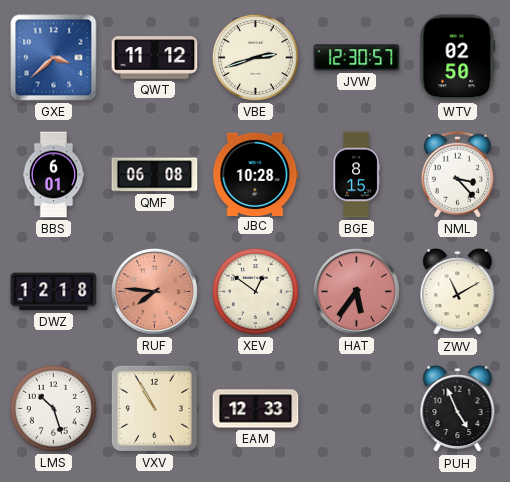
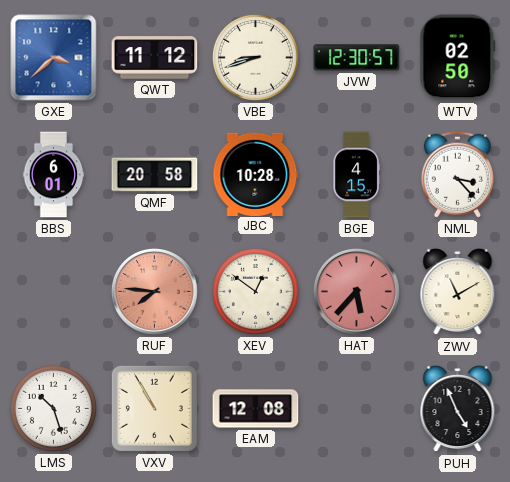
VBE: 2:42 -> 8:42 (255, 57)
QMF: 06:08 -> 20:58 (155, 175)
BGE: 8:15 -> 4:15 (356, 175)
DWZ: 12:18 -> none (54, 292)
HAT: 5:36 -> 5:37 (356, 291)
EAM: 12:33 -> 12:08 (256, 409)
